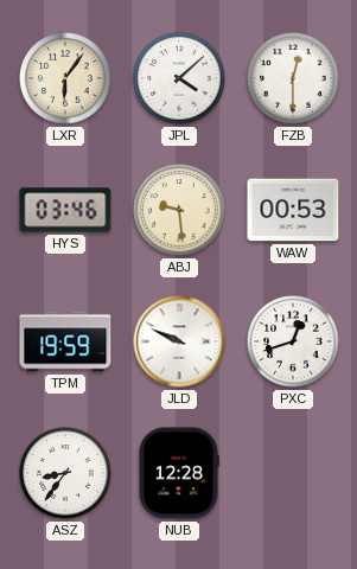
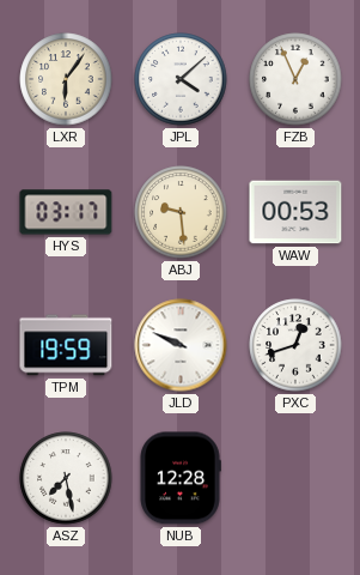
FZB: 12:30 -> 12:56 (295, 79)
HYS: 03:46 -> 03:17 (66, 212)
ASZ: 8:36 -> 7:28 (66, 478)
